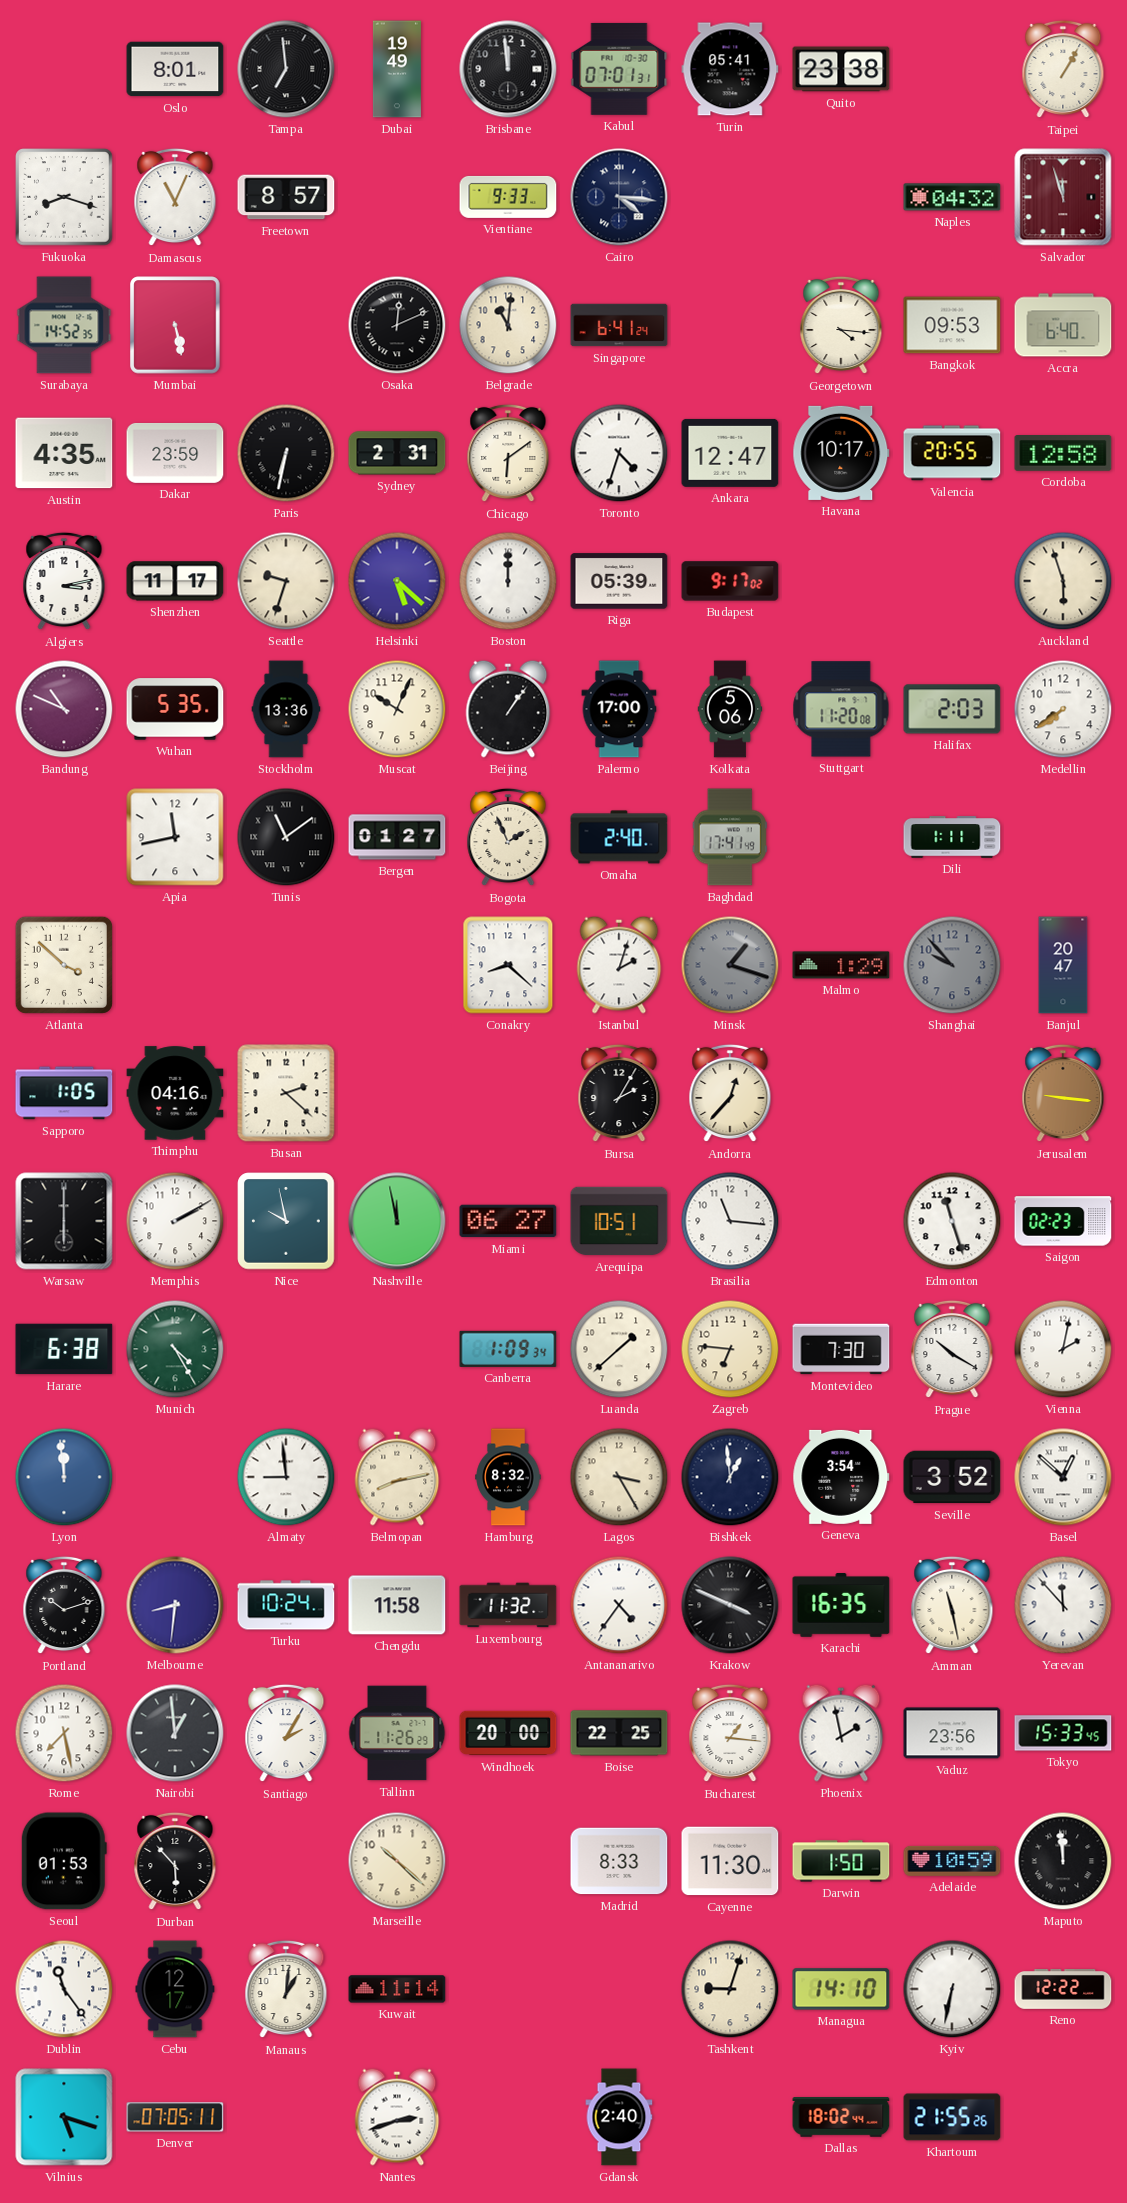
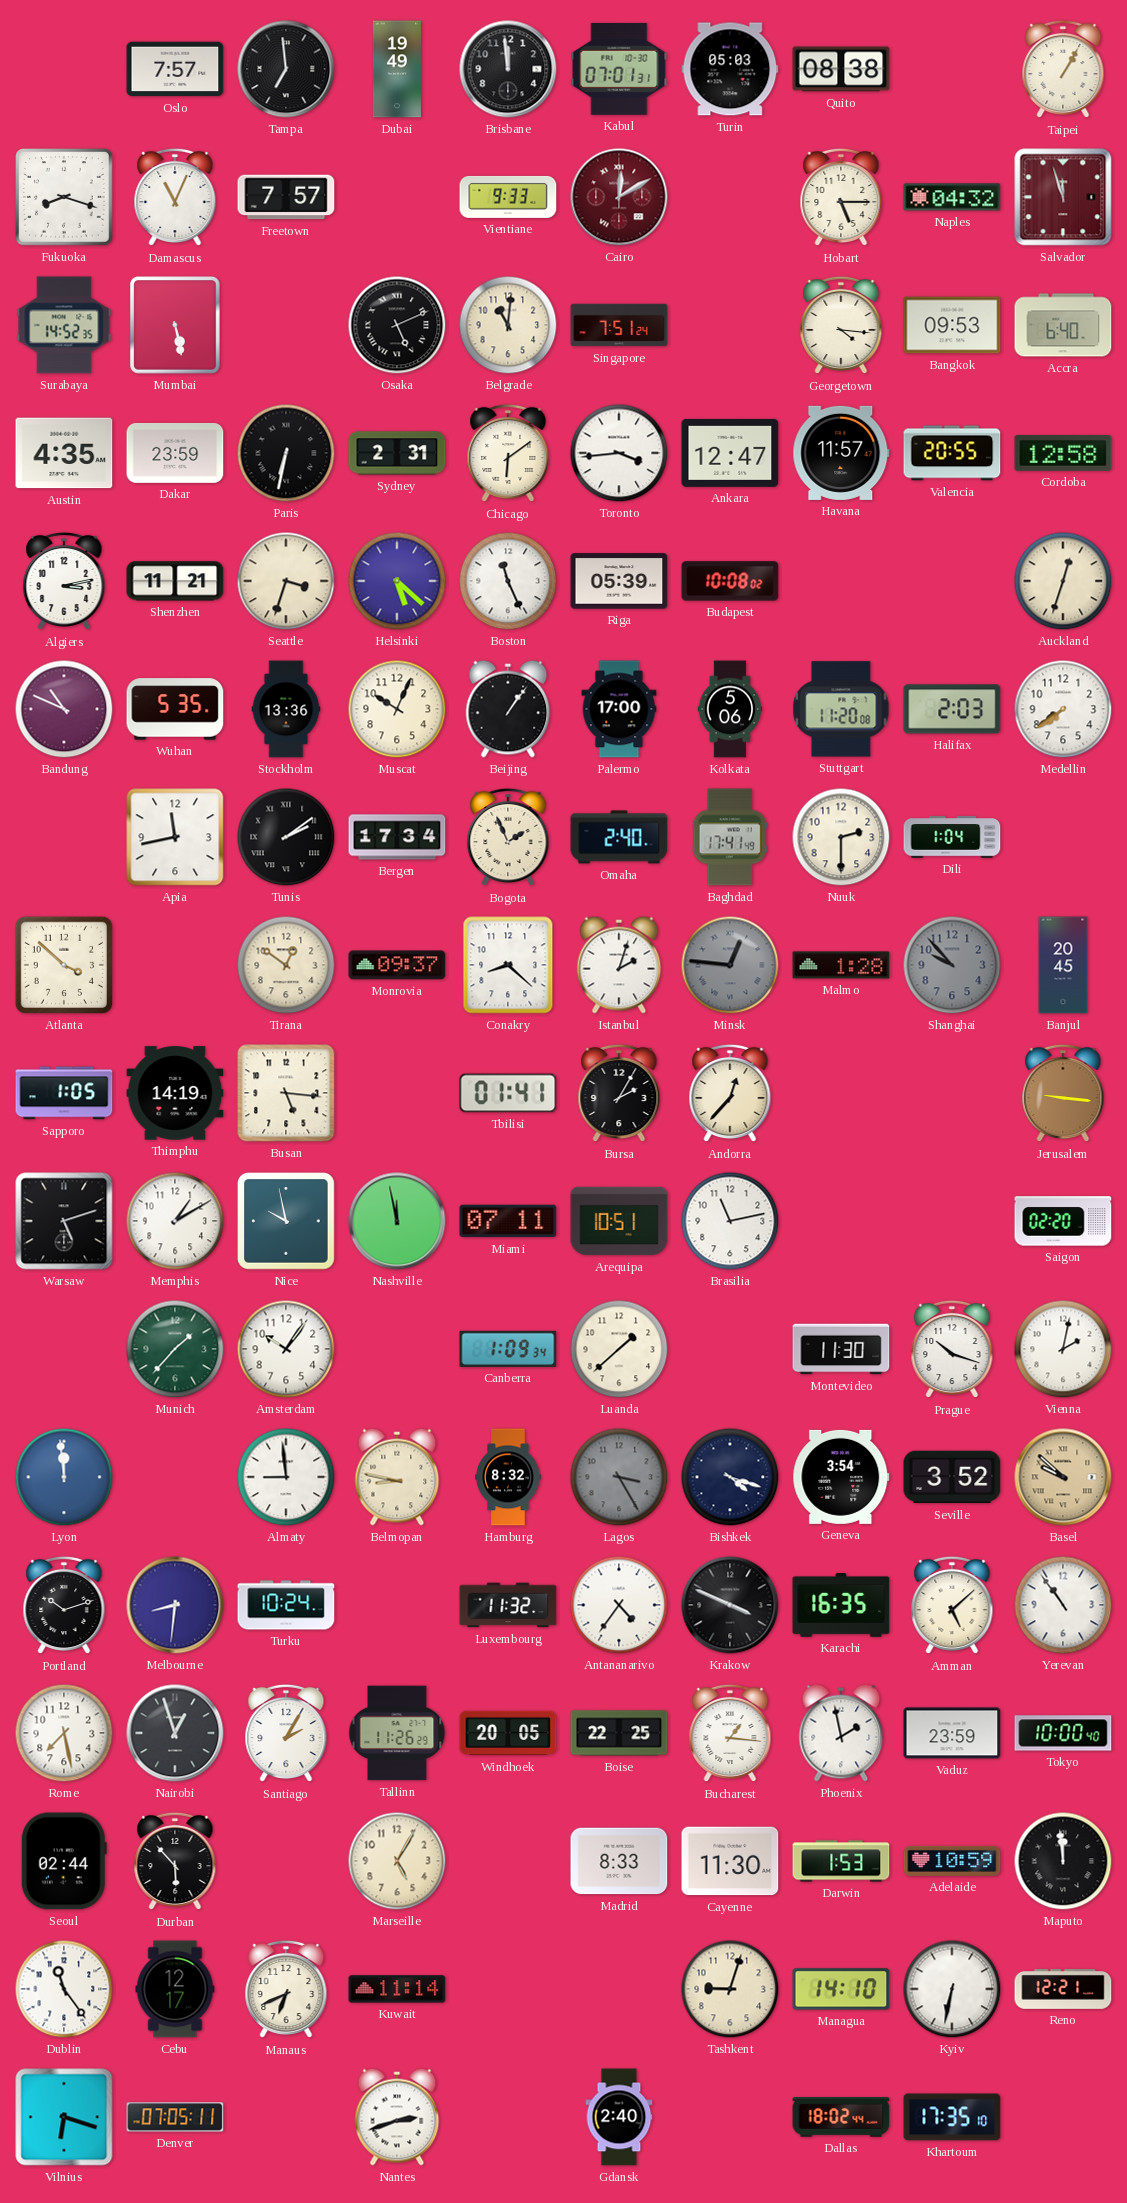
Oslo: 8:01 -> 7:57 (175, 69)
Turin: 05:41 -> 05:03 (730, 69)
Quito: 23:38 -> 08:38 (841, 69)
Freetown: 8:57 -> 7:57 (286, 197)
Cairo: 4:16 -> 12:10 (619, 197)
Cairo dial: navy -> burgundy (619, 197)
Hobart: none -> 5:15 (841, 197)
Osaka: 12:11 -> 5:11 (397, 325)
Singapore: 6:41 -> 7:51 (619, 325)
Toronto: 4:33 -> 3:44 (619, 453)
Havana: 10:17 -> 11:57 (841, 453)
Shenzhen: 11:17 -> 11:21 (175, 581)
Seattle: 9:33 -> 3:33 (286, 581)
Boston: 12:00 -> 11:26 (508, 581)
Budapest: 9:17 -> 10:08 (730, 581)
Auckland: 5:57 -> 12:33 (1063, 581)
Tunis: 11:09 -> 2:09 (286, 837)
Bergen: 01:27 -> 17:34 (397, 837)
Nuuk: none -> 2:30 (841, 837)
Dili: 1:11 -> 1:04 (952, 837)
Tirana: none -> 12:51 (286, 965)
Monrovia: none -> 09:37 (397, 965)
Minsk: 1:18 -> 12:46 (730, 965)
Malmo: 1:29 -> 1:28 (841, 965)
Banjul: 20:47 -> 20:45 (1063, 965)
Thimphu: 04:16 -> 14:19 (175, 1093)
Busan: 2:22 -> 5:16 (286, 1093)
Tbilisi: none -> 01:41 (508, 1093)
Warsaw: 6:00 -> 5:12 (64, 1221)
Memphis: 2:10 -> 1:10 (175, 1221)
Miami: 06:27 -> 07:11 (508, 1221)
Brasilia: 11:16 -> 11:13 (730, 1221)
Edmonton: 11:27 -> none (952, 1221)
Saigon: 02:23 -> 02:20 (1063, 1221)
Harare: 6:38 -> none (64, 1349)
Munich: 4:25 -> 1:37 (175, 1349)
Amsterdam: none -> 10:06 (286, 1349)
Zagreb: 6:46 -> none (730, 1349)
Montevideo: 7:30 -> 11:30 (841, 1349)
Prague: 10:20 -> 10:18 (952, 1349)
Belmopan: 8:13 -> 8:47 (397, 1477)
Lagos dial: cream -> grey (619, 1477)
Bishkek: 12:59 -> 4:18 (730, 1477)
Basel: 12:52 -> 9:52 (1063, 1477)
Basel dial: white -> champagne (1063, 1477)
Chengdu: 11:58 -> none (397, 1605)
Amman: 11:28 -> 5:08 (952, 1605)
Yerevan: 11:53 -> 10:54 (1063, 1605)
Nairobi: 12:59 -> 12:57 (175, 1733)
Windhoek: 20:00 -> 20:05 (508, 1733)
Vaduz: 23:56 -> 23:59 (952, 1733)
Tokyo: 15:33 -> 10:00 (1063, 1733)
Seoul: 01:53 -> 02:44 (64, 1861)
Marseille: 10:22 -> 5:05 (397, 1861)
Darwin: 1:50 -> 1:53 (841, 1861)
Manaus: 1:01 -> 6:41 (286, 1989)
Reno: 12:22 -> 12:21 (1063, 1990)
Vilnius: 5:18 -> 6:18 (64, 2117)
Khartoum: 21:55 -> 17:35 (952, 2117)
